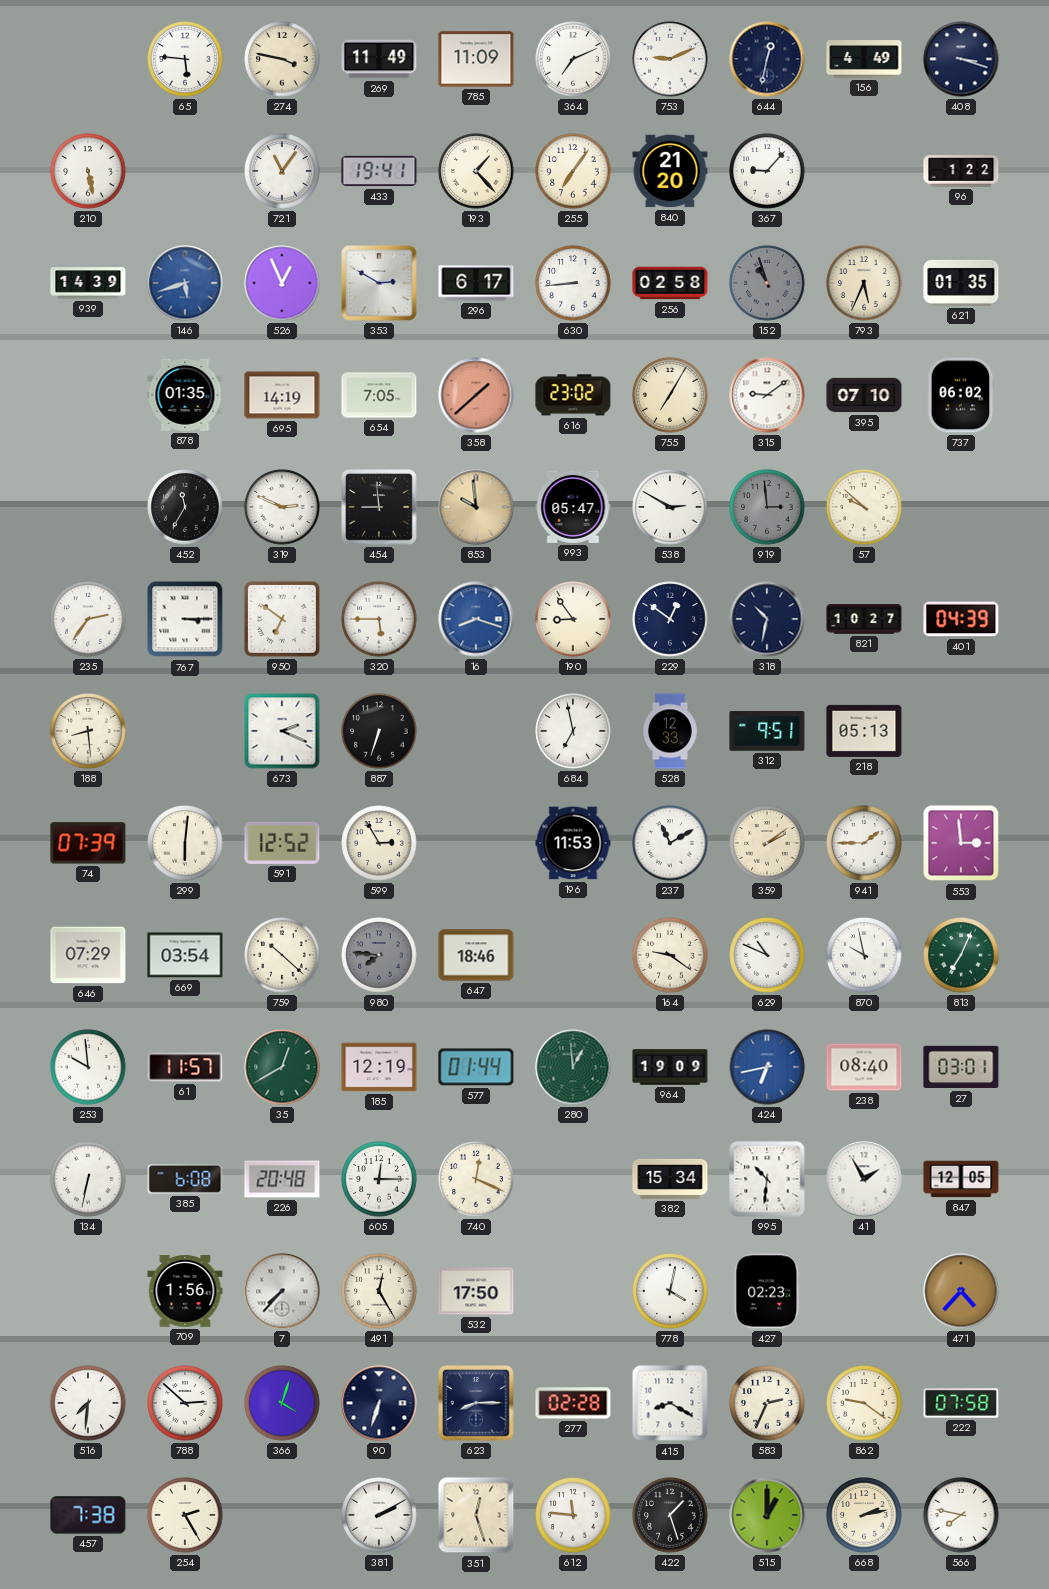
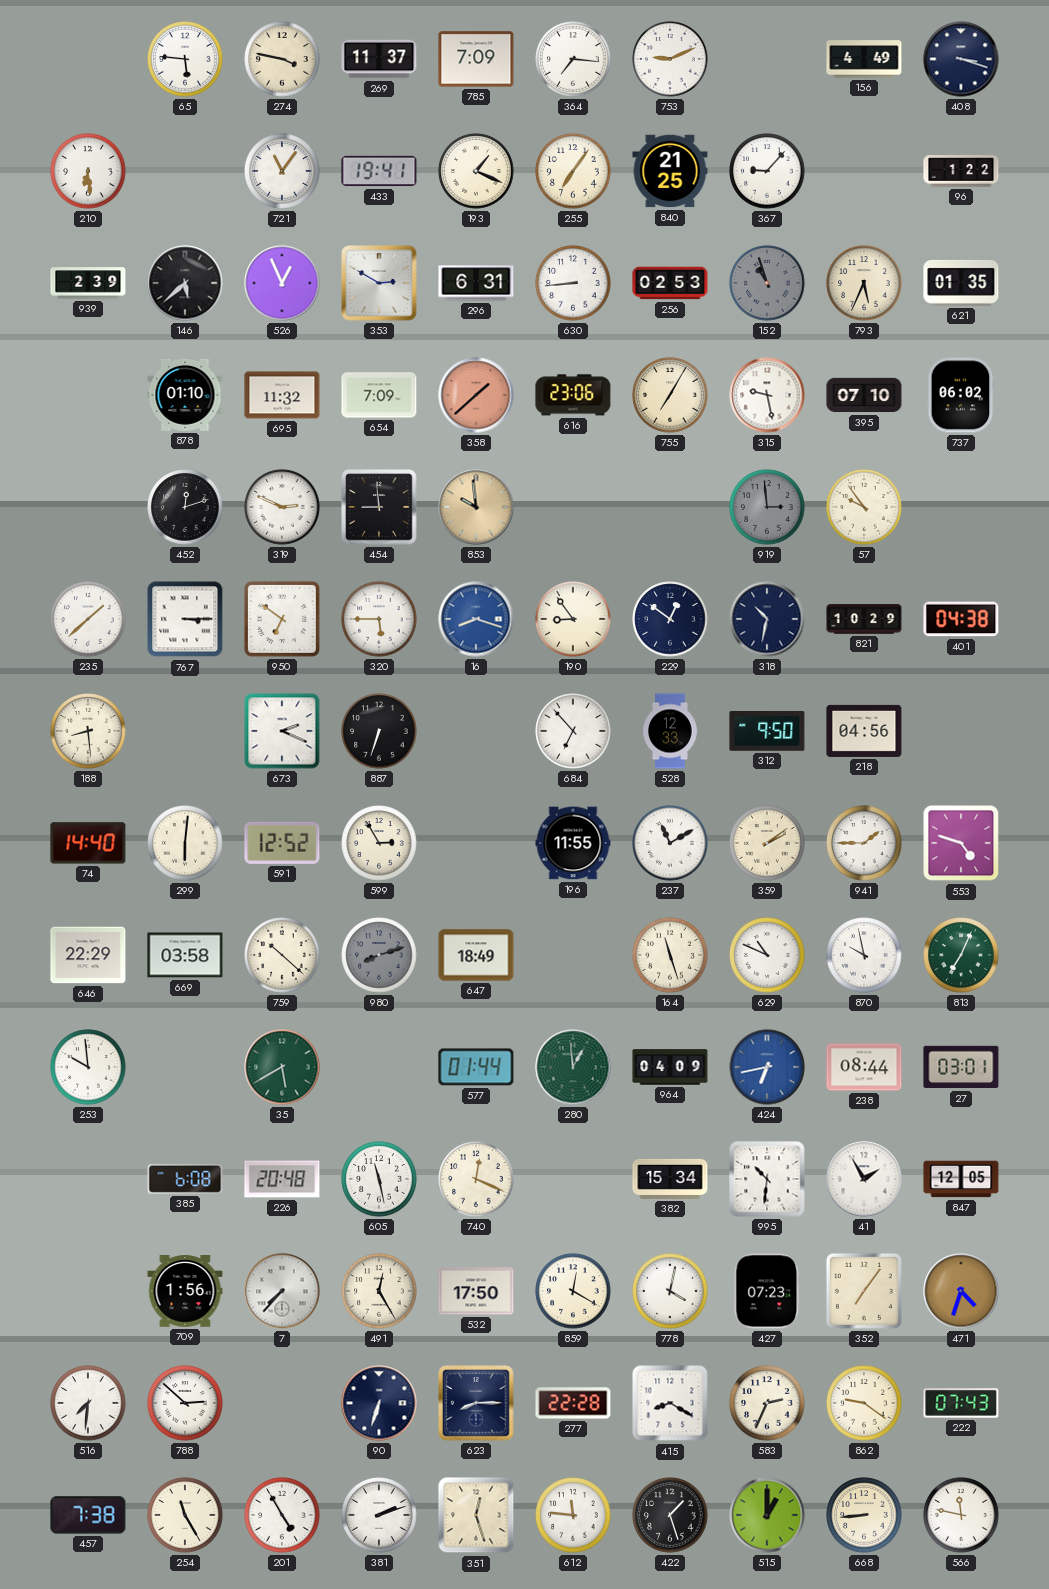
269: 11:49 -> 11:37 (379, 59)
785: 11:09 -> 7:09 (476, 59)
364: 7:11 -> 7:16 (573, 59)
644: 12:32 -> none (767, 59)
210: 5:28 -> 6:29 (88, 171)
193: 1:23 -> 1:19 (476, 171)
840: 21:20 -> 21:25 (670, 171)
939: 14:39 -> 2:39 (88, 283)
146: 5:42 -> 5:38 (185, 283)
146 dial: blue -> black (185, 283)
296: 6:17 -> 6:31 (476, 283)
256: 02:58 -> 02:53 (670, 283)
878: 01:35 -> 01:10 (185, 395)
695: 14:19 -> 11:32 (282, 395)
654: 7:05 -> 7:09 (379, 395)
616: 23:02 -> 23:06 (573, 395)
315: 9:09 -> 9:28 (767, 395)
452: 11:35 -> 12:12 (185, 507)
993: 05:47 -> none (573, 507)
538: 2:50 -> none (670, 507)
57: 9:52 -> 9:54 (864, 507)
235: 2:36 -> 1:38 (88, 619)
821: 10:27 -> 10:29 (864, 619)
401: 04:39 -> 04:38 (961, 619)
684: 6:58 -> 6:53 (573, 731)
312: 9:51 -> 9:50 (767, 731)
218: 05:13 -> 04:56 (864, 731)
74: 07:39 -> 14:40 (88, 843)
196: 11:53 -> 11:55 (573, 843)
553: 2:59 -> 4:48 (961, 843)
646: 07:29 -> 22:29 (88, 955)
669: 03:54 -> 03:58 (185, 955)
980: 7:46 -> 8:12 (379, 955)
647: 18:46 -> 18:49 (476, 955)
164: 9:21 -> 11:27 (670, 955)
61: 11:57 -> none (185, 1067)
35: 12:40 -> 5:40 (282, 1067)
185: 12:19 -> none (379, 1067)
964: 19:09 -> 04:09 (670, 1067)
238: 08:40 -> 08:44 (864, 1067)
134: 6:32 -> none (88, 1179)
605: 12:15 -> 11:28 (379, 1179)
859: none -> 12:20 (573, 1291)
427: 02:23 -> 07:23 (767, 1291)
352: none -> 7:06 (864, 1291)
471: 4:37 -> 4:33 (961, 1291)
366: 4:03 -> none (282, 1403)
277: 02:28 -> 22:28 (573, 1403)
222: 07:58 -> 07:43 (961, 1403)
254: 2:25 -> 11:25 (185, 1515)
201: none -> 4:55 (282, 1515)
381: 2:10 -> 2:12 (379, 1515)
668: 2:13 -> 8:44 (864, 1515)
566: 7:47 -> 11:47 (961, 1515)
